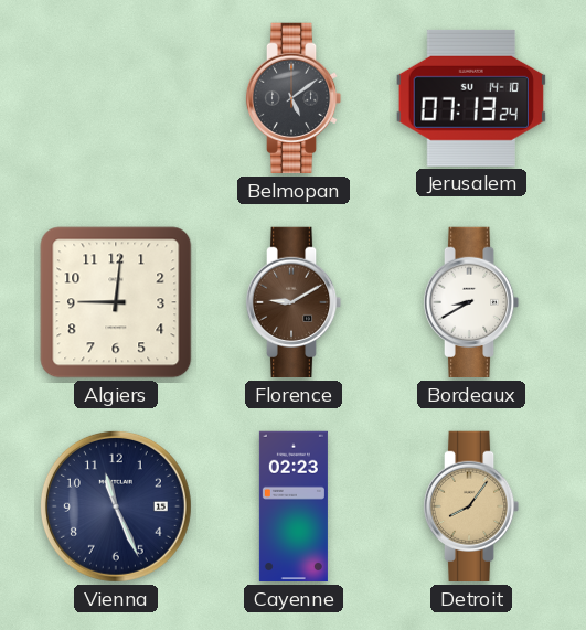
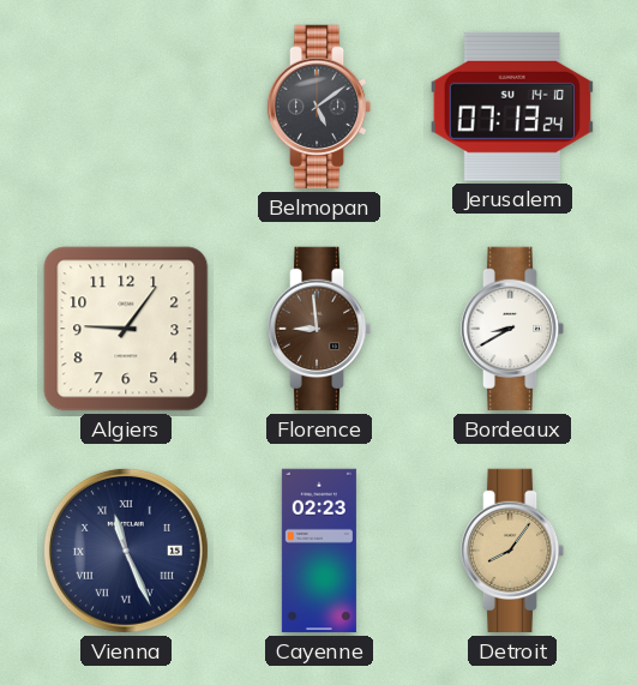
Algiers: 9:01 -> 9:06 (126, 329)
Florence: 9:10 -> 8:59 (319, 329)
Vienna numerals: Arabic -> Roman (126, 551)
